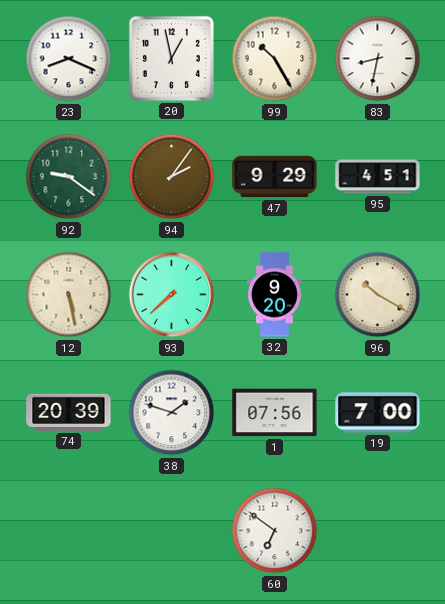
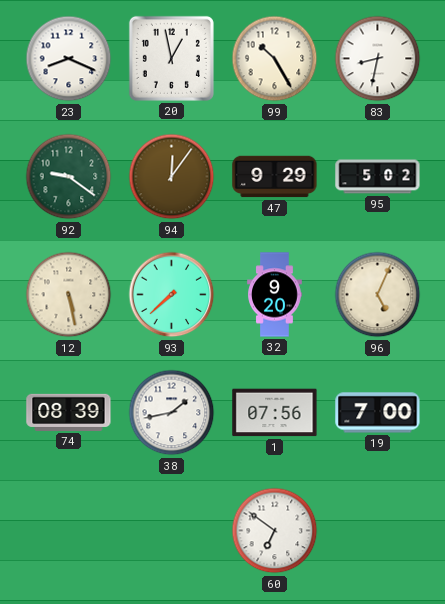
94: 2:06 -> 12:06 (172, 177)
95: 4:51 -> 5:02 (378, 177)
96: 10:20 -> 5:04 (378, 295)
74: 20:39 -> 08:39 (69, 412)
38: 1:48 -> 1:43 (172, 413)
